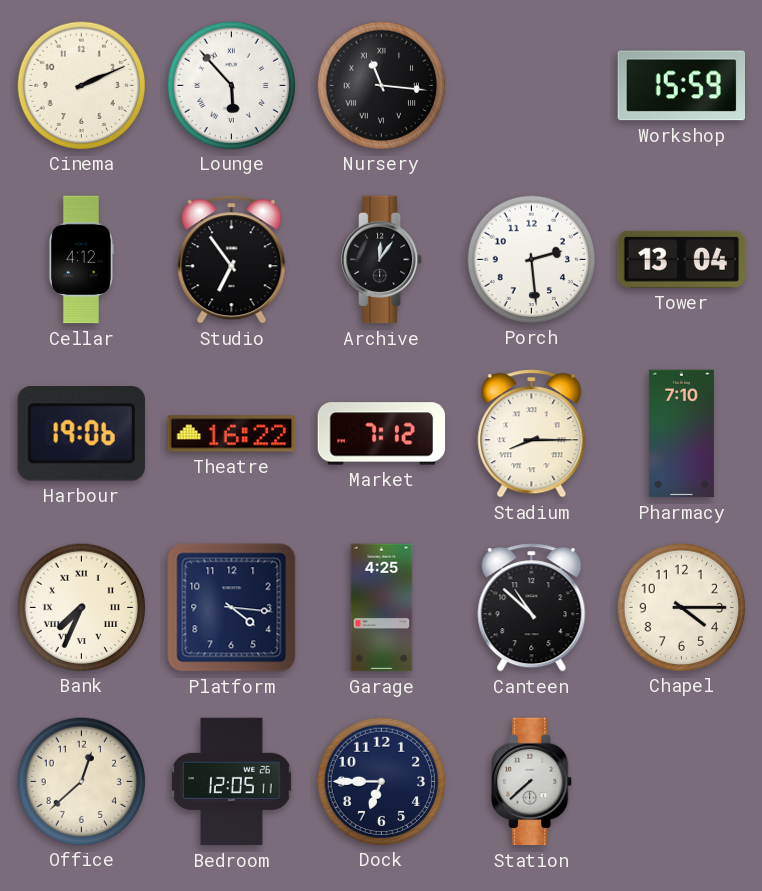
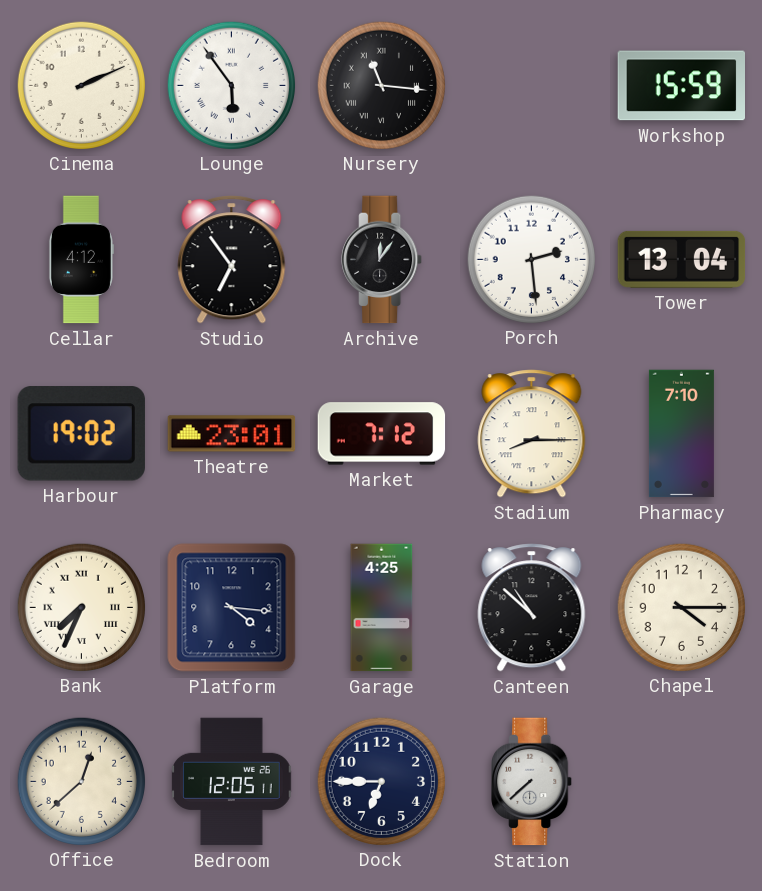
Lounge: 5:53 -> 5:54 (231, 85)
Harbour: 19:06 -> 19:02 (81, 434)
Theatre: 16:22 -> 23:01 (232, 434)
